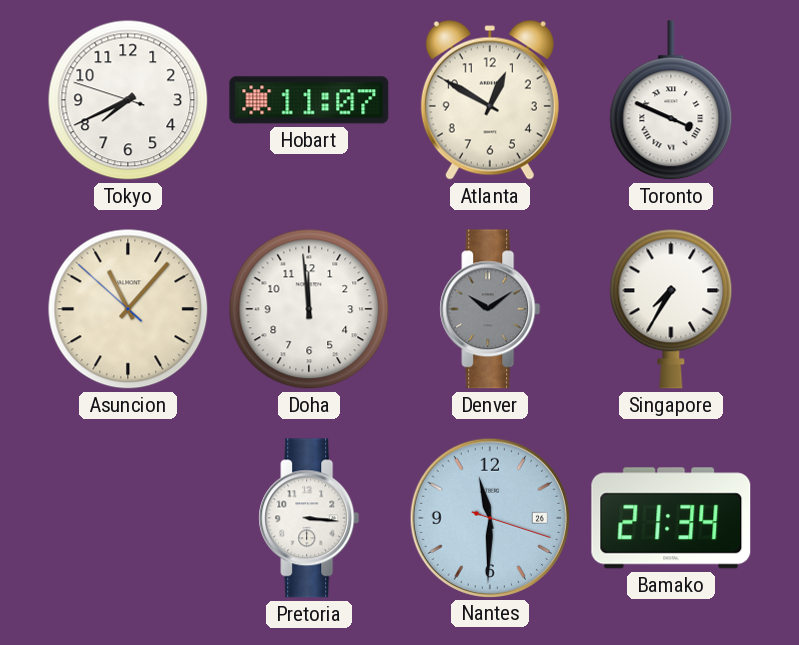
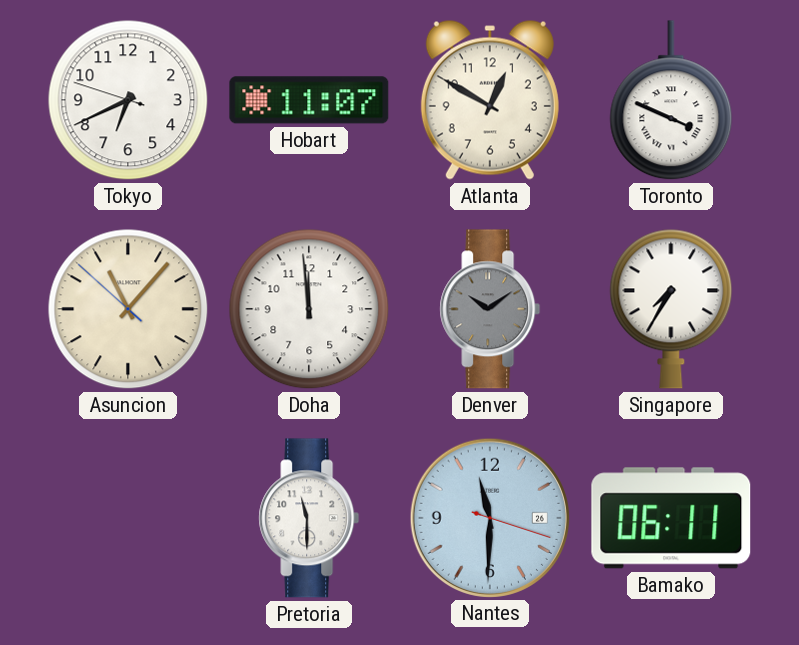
Tokyo: 7:40 -> 6:40 (128, 100)
Pretoria: 3:16 -> 11:30 (309, 518)
Bamako: 21:34 -> 06:11 (671, 518)
